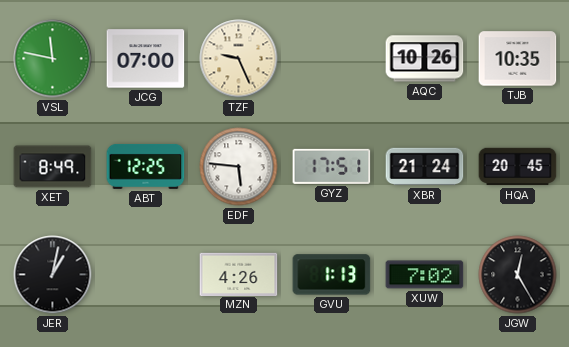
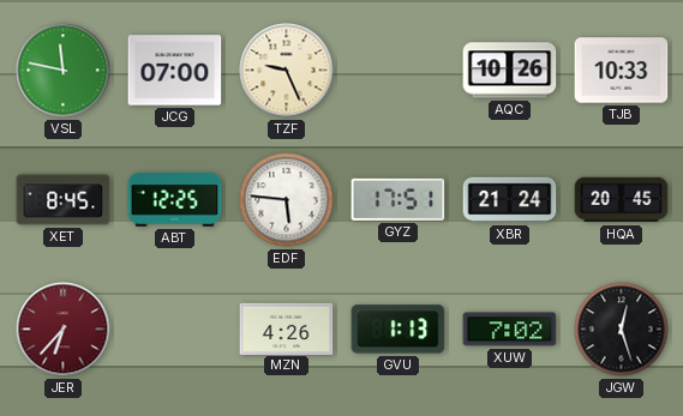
TJB: 10:35 -> 10:33 (622, 71)
XET: 8:49 -> 8:45 (64, 200)
JER: 1:02 -> 6:37 (64, 330)
JER dial: black -> burgundy (64, 330)
JGW: 12:25 -> 12:27 (622, 330)
